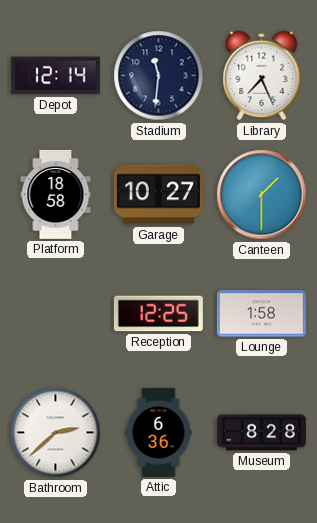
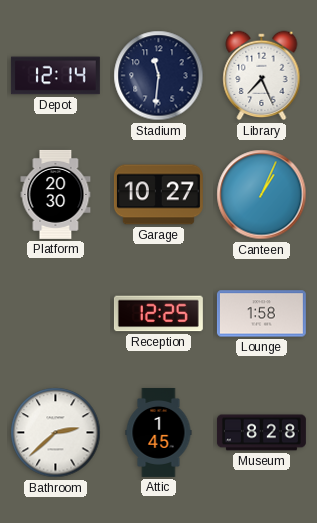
Platform: 18:58 -> 20:30 (56, 194)
Canteen: 1:30 -> 1:04 (262, 195)
Attic: 6:36 -> 1:45 (159, 432)
